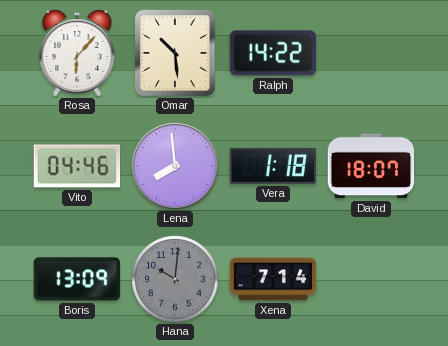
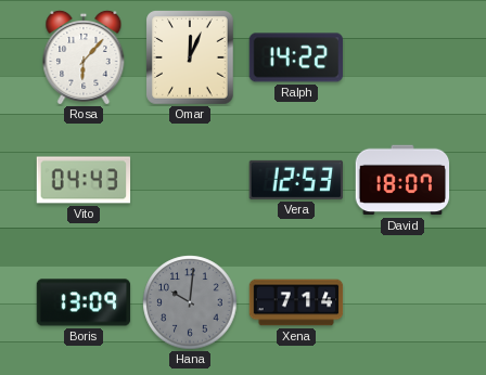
Omar: 10:29 -> 12:04 (191, 57)
Vito: 04:46 -> 04:43 (84, 180)
Lena: 7:59 -> none (175, 166)
Vera: 1:18 -> 12:53 (296, 180)
